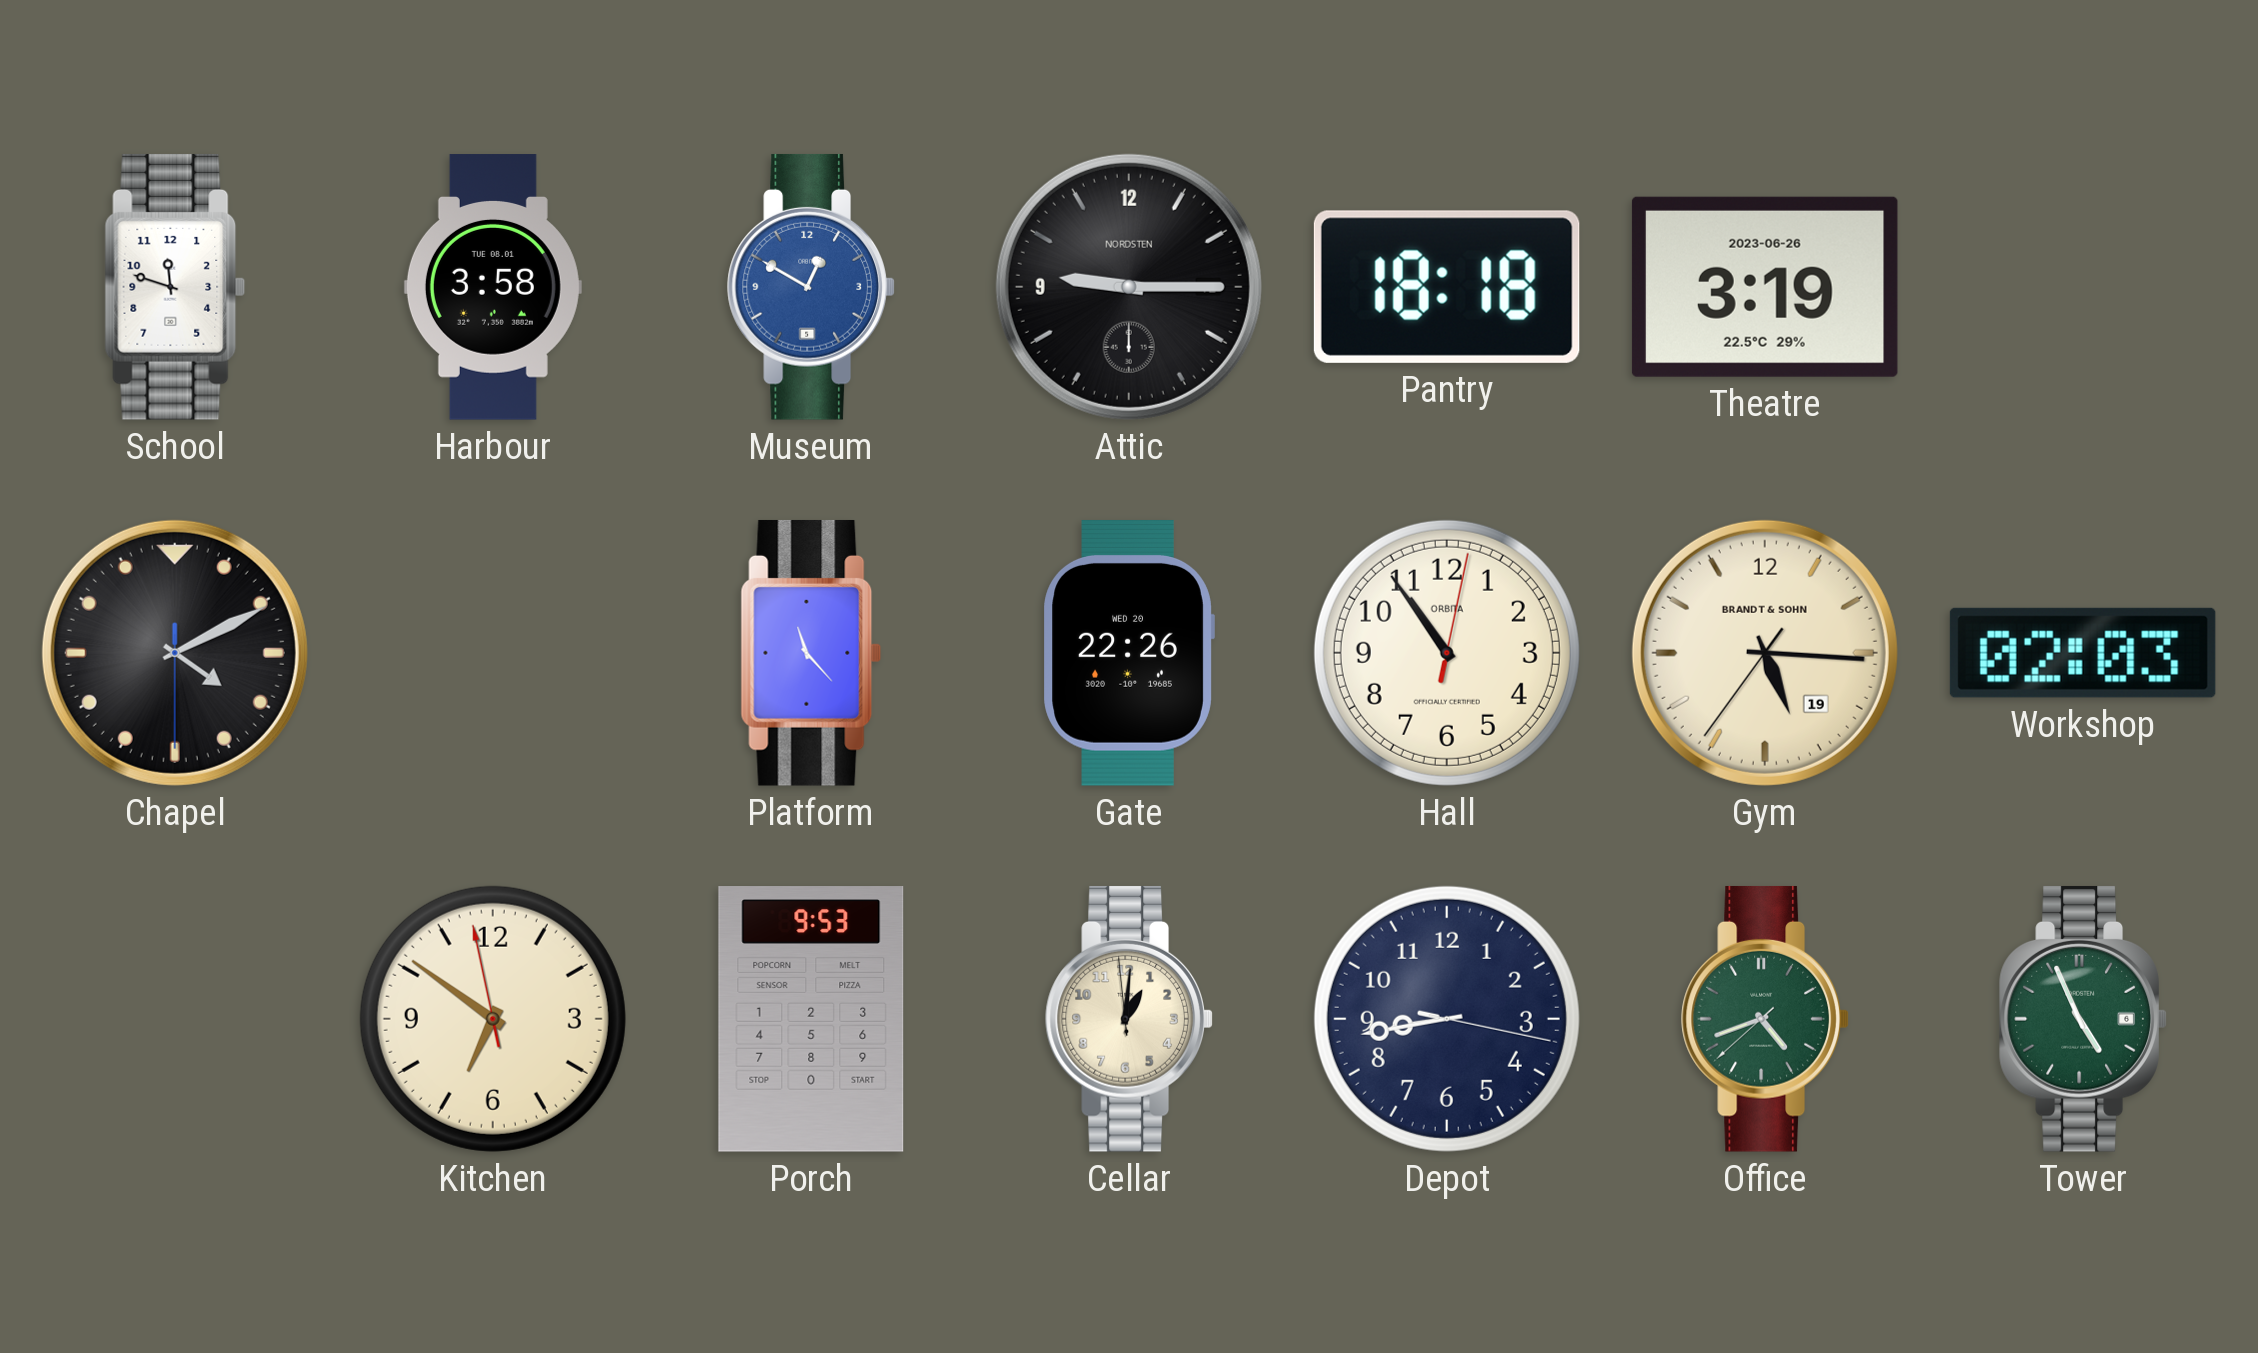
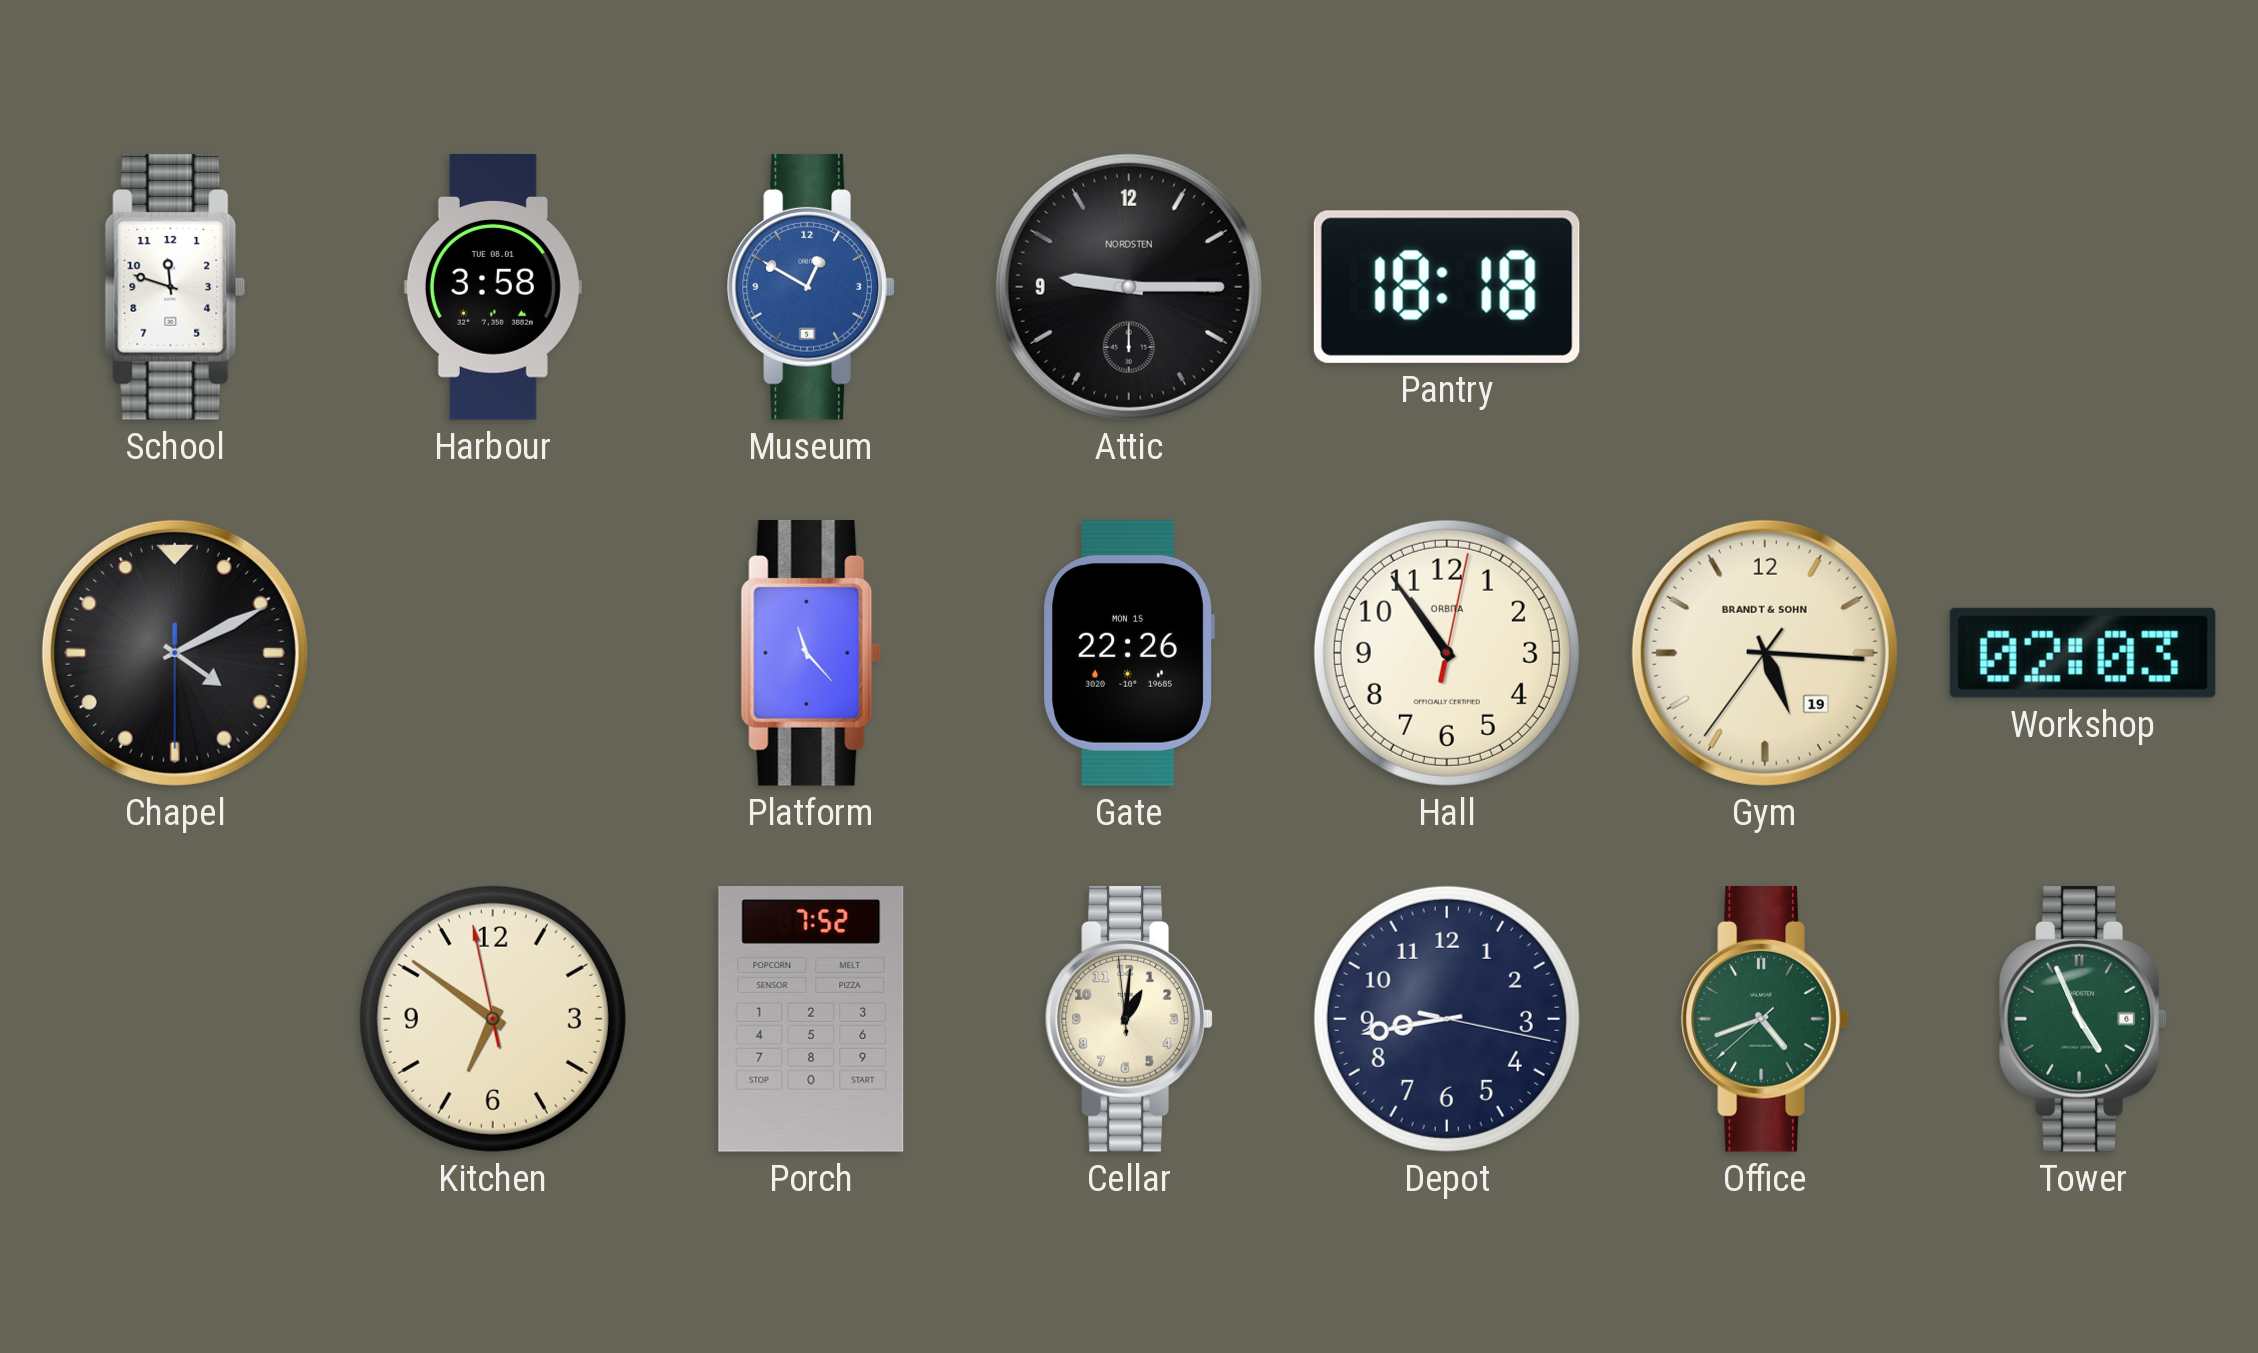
Theatre: 3:19 -> none (1765, 287)
Gate date: WED 20 -> MON 15 (1129, 653)
Porch: 9:53 -> 7:52 (811, 1019)
